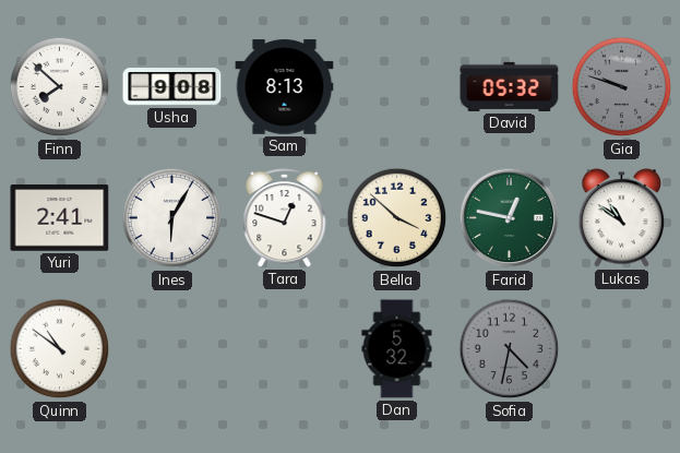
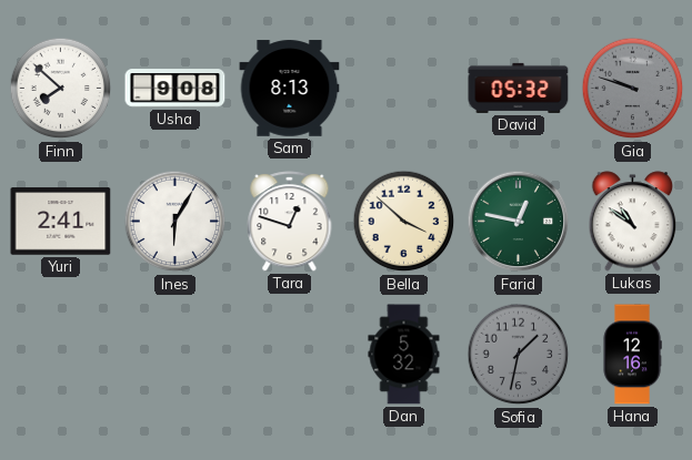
Quinn: 10:51 -> none (60, 349)
Sofia: 4:32 -> 1:32 (519, 355)
Hana: none -> 12:16 (632, 355)
